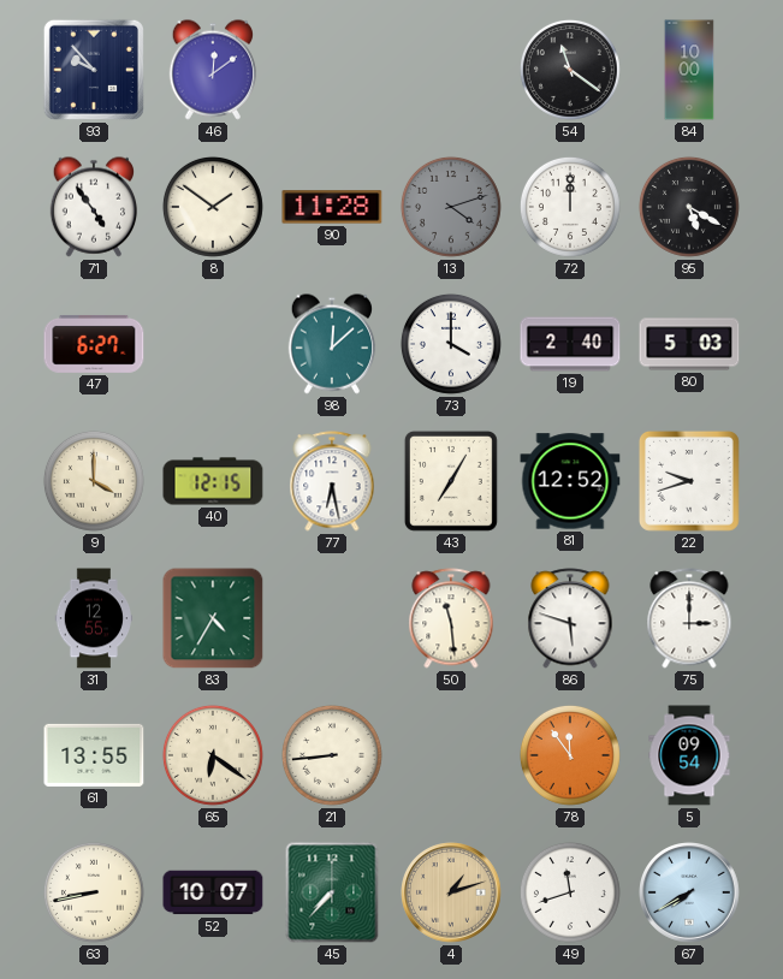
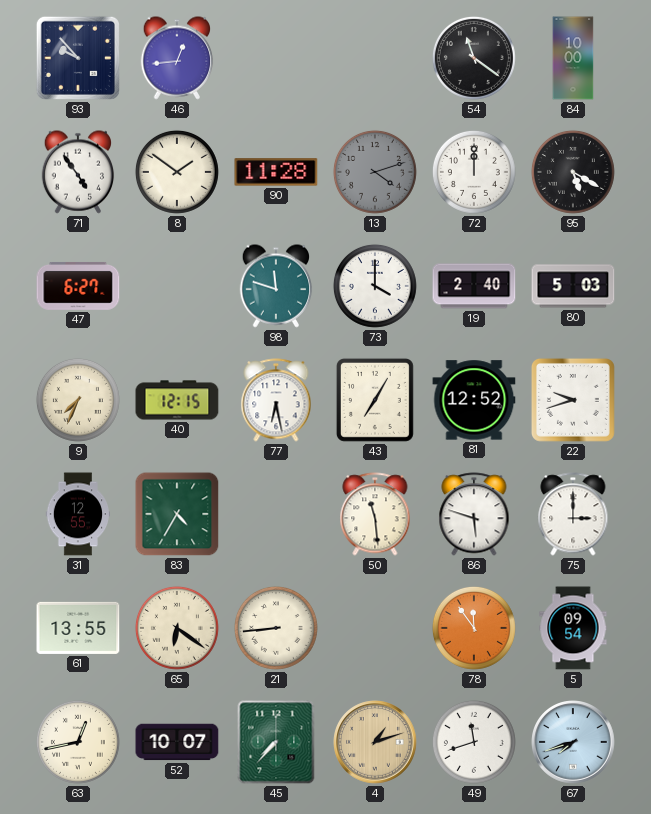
46: 12:09 -> 12:44 (177, 58)
98: 12:08 -> 11:48 (276, 286)
9: 4:00 -> 7:34 (78, 400)
63: 8:43 -> 12:43 (78, 742)
67: 7:40 -> 7:42 (573, 742)
